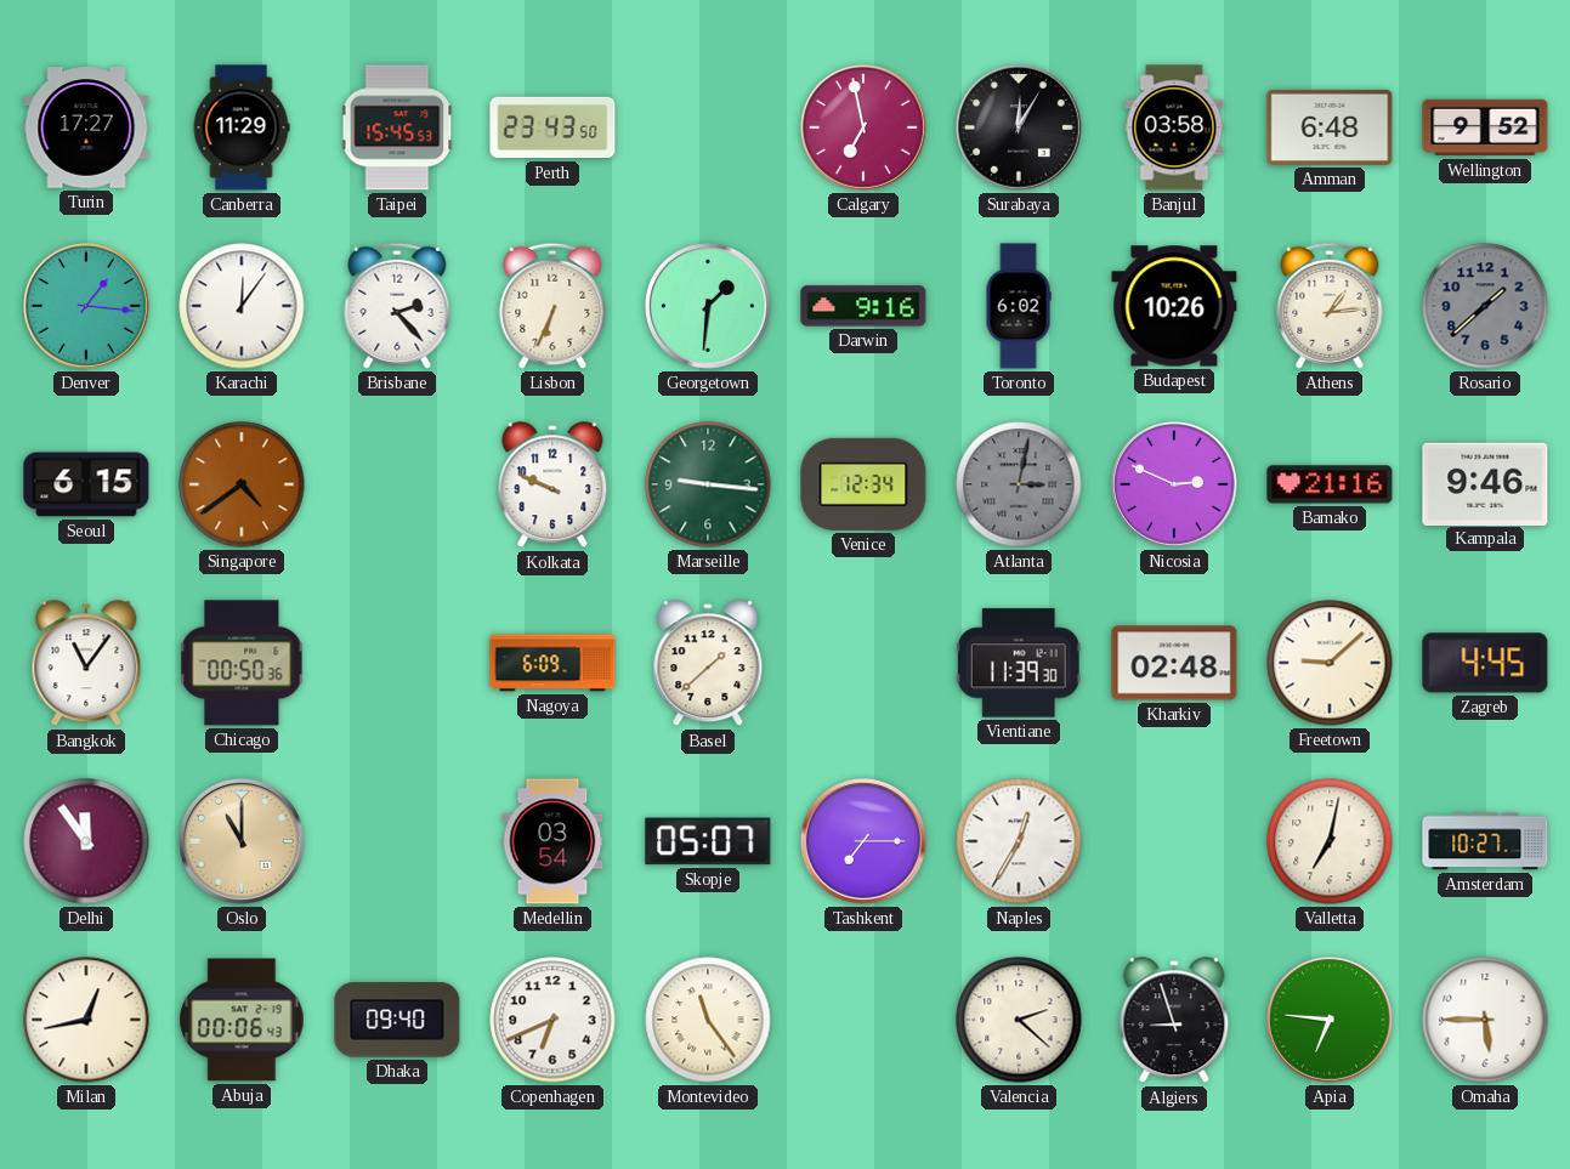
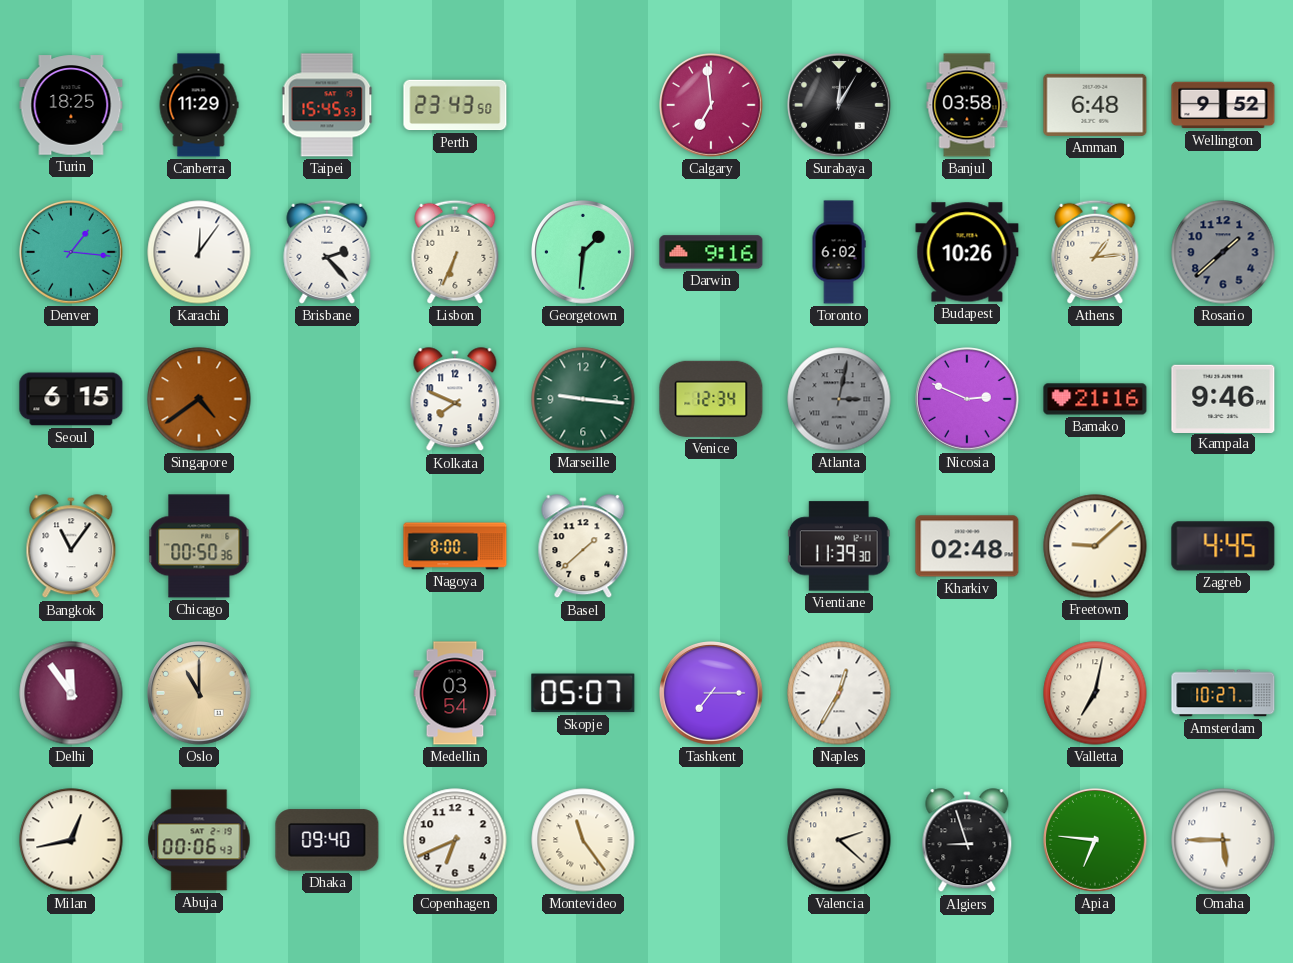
Turin: 17:27 -> 18:25 (71, 105)
Calgary: 6:58 -> 6:59 (712, 105)
Kolkata: 9:49 -> 7:49 (455, 400)
Nagoya: 6:09 -> 8:00 (455, 546)
